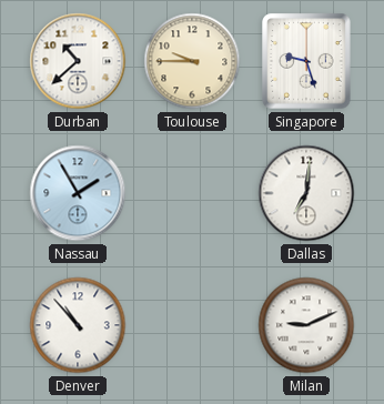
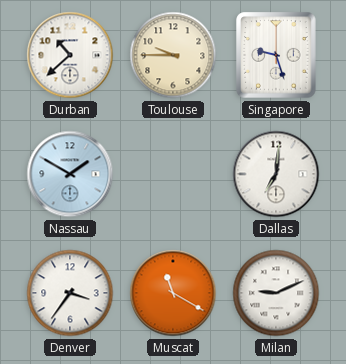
Nassau: 1:55 -> 1:50 (70, 174)
Denver: 10:53 -> 3:36 (70, 293)
Muscat: none -> 11:20 (173, 293)
